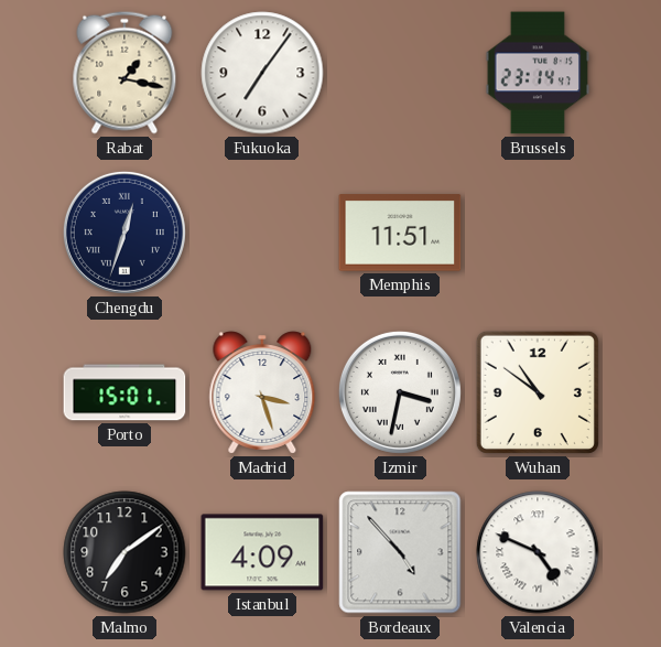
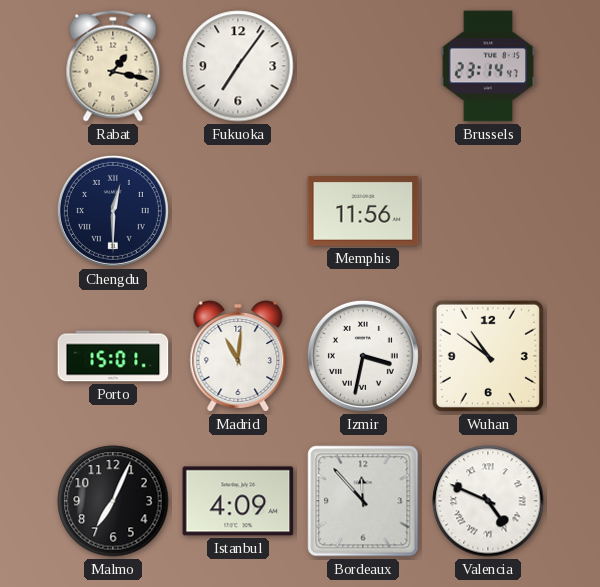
Chengdu: 12:33 -> 12:30 (113, 211)
Memphis: 11:51 -> 11:56 (363, 211)
Madrid: 3:27 -> 11:01 (238, 356)
Malmo: 7:09 -> 7:04 (113, 501)
Bordeaux: 4:53 -> 11:53 (363, 501)
